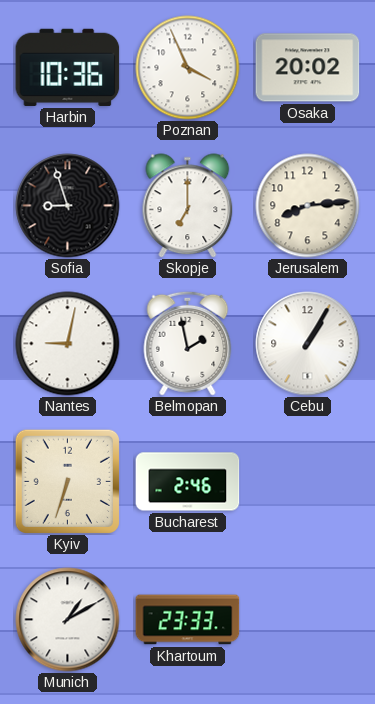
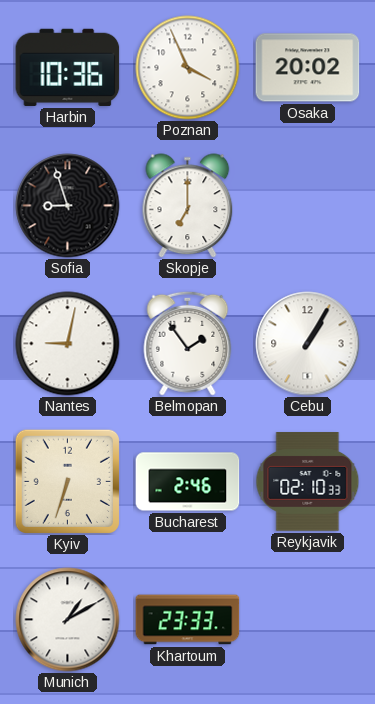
Jerusalem: 8:14 -> none (308, 206)
Belmopan: 1:58 -> 1:54 (188, 343)
Reykjavik: none -> 02:10 (308, 482)
